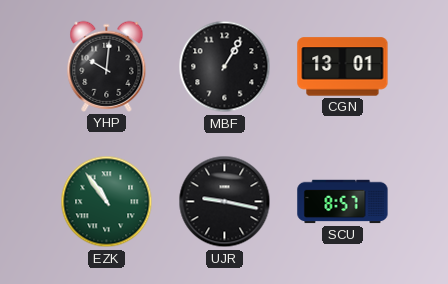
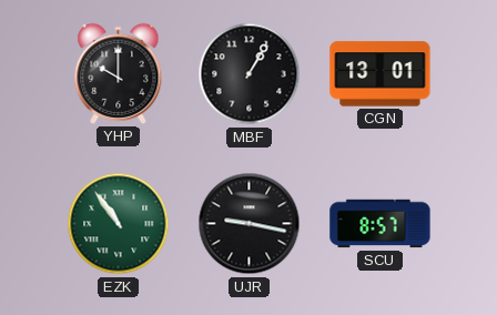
YHP: 10:01 -> 10:00 (119, 73)
